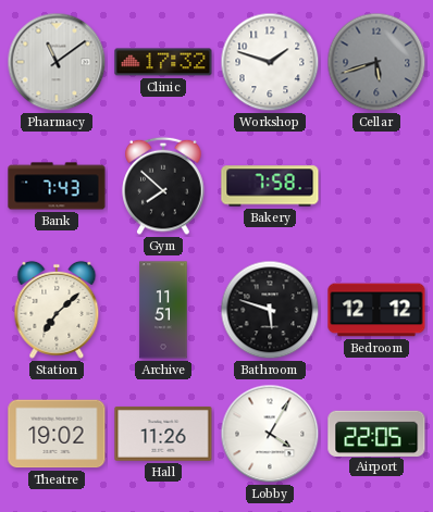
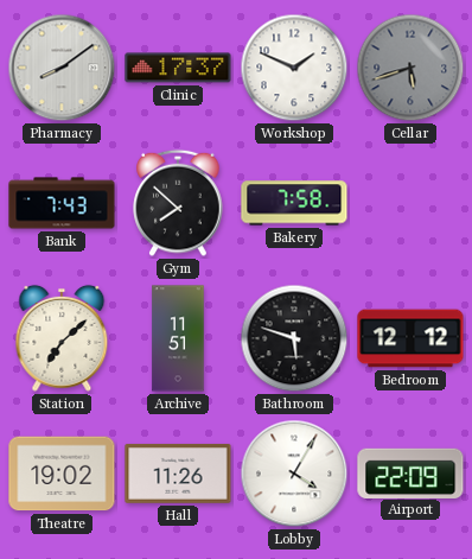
Pharmacy: 11:09 -> 8:09 (62, 68)
Clinic: 17:32 -> 17:37 (178, 68)
Workshop: 1:48 -> 1:49 (294, 68)
Airport: 22:05 -> 22:09 (410, 472)
